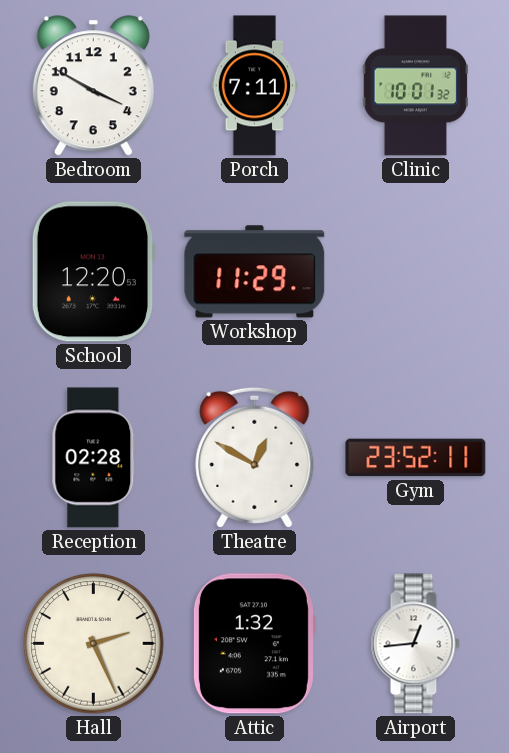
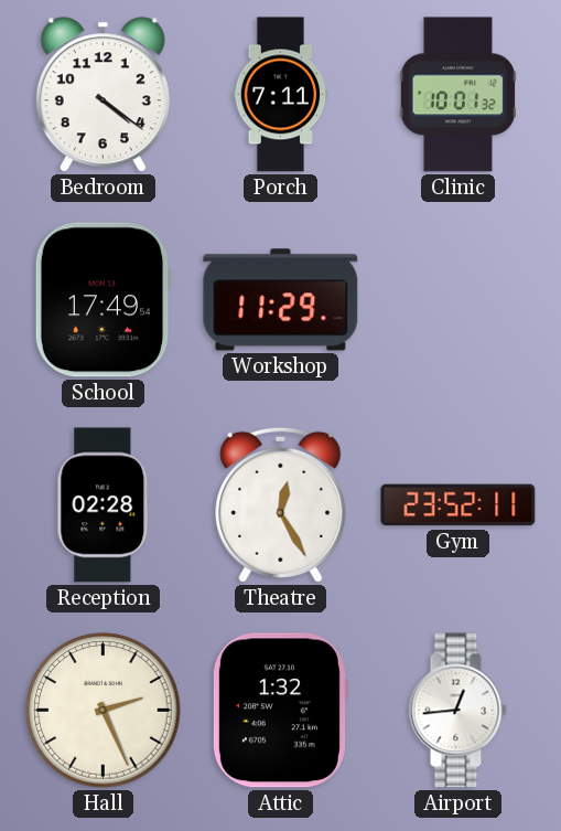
Bedroom: 3:50 -> 4:21 (103, 95)
School: 12:20 -> 17:49 (103, 300)
Theatre: 12:50 -> 12:25 (281, 504)
